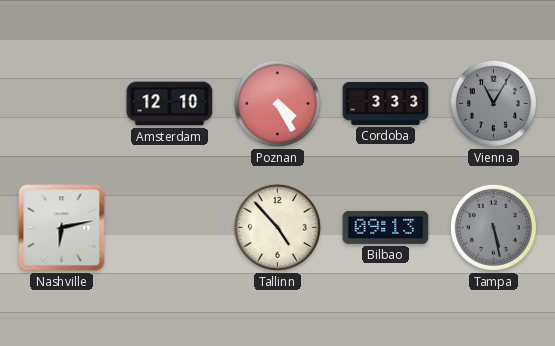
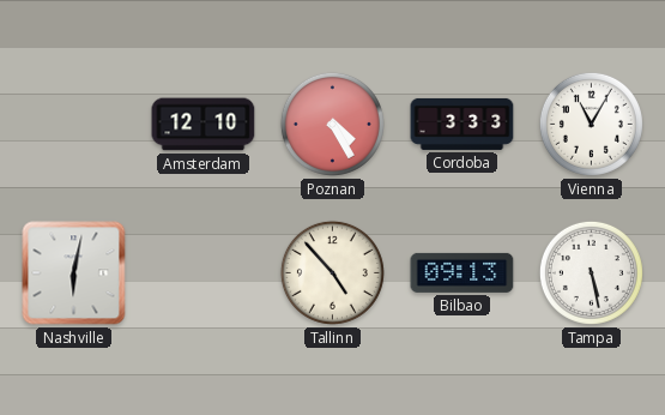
Vienna dial: grey -> white (591, 124)
Nashville: 6:13 -> 6:02 (74, 273)
Tampa dial: grey -> white (591, 272)
